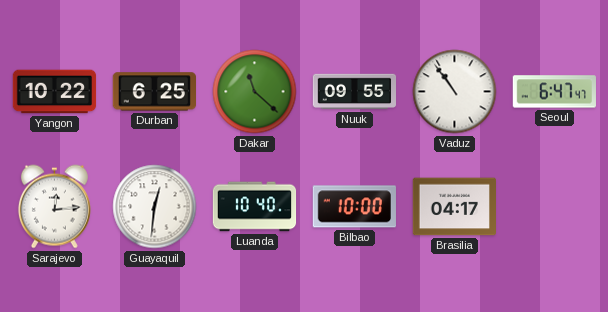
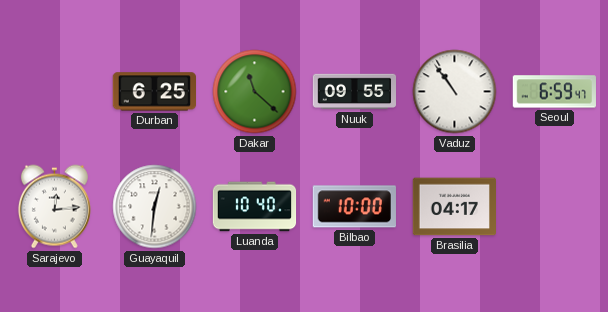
Yangon: 10:22 -> none (55, 92)
Seoul: 6:47 -> 6:59 (554, 92)
